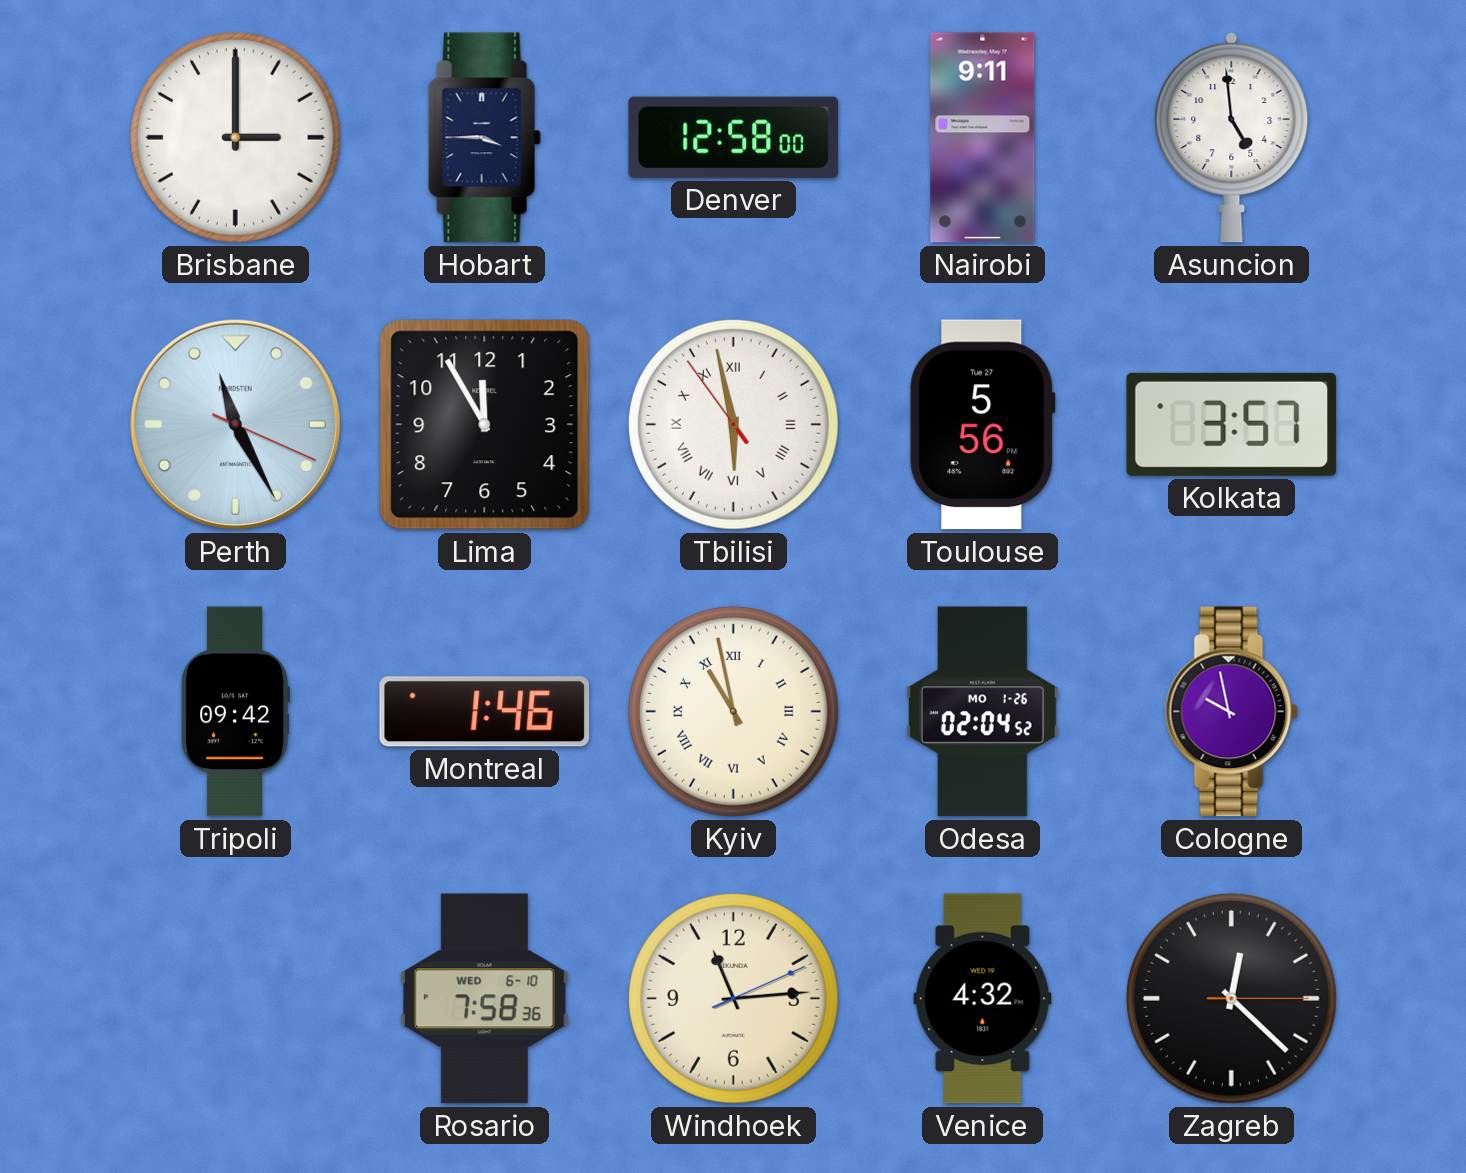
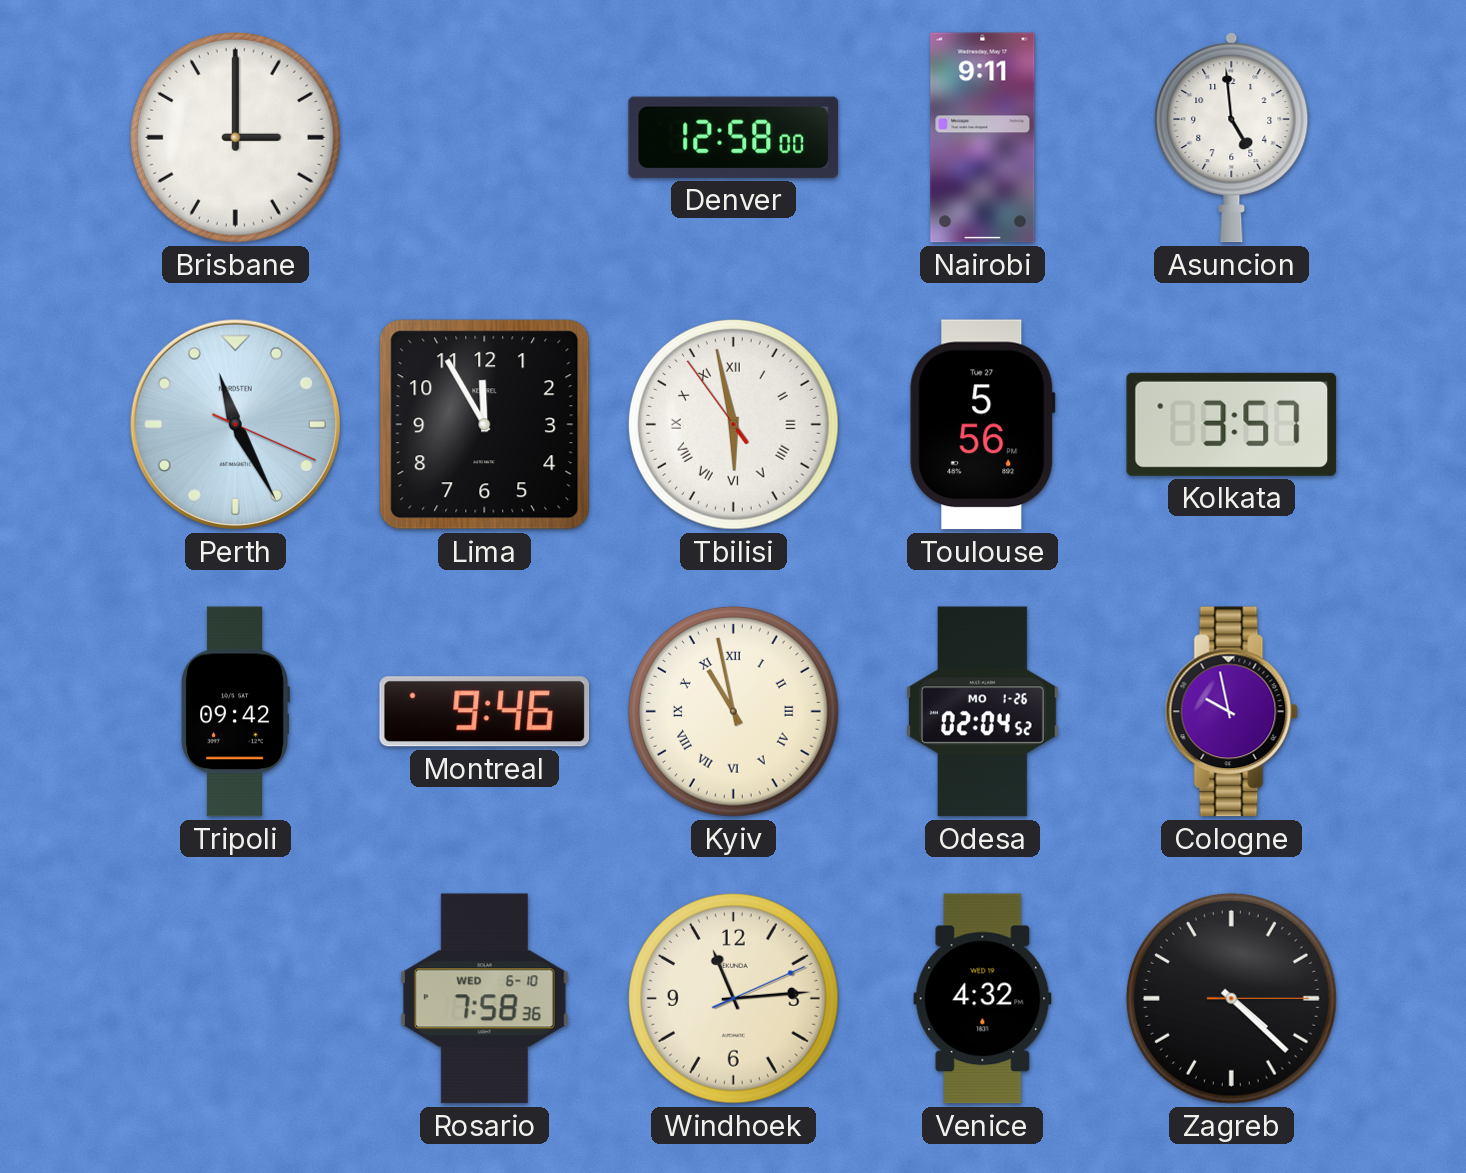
Hobart: 3:45 -> none (484, 138)
Montreal: 1:46 -> 9:46 (485, 712)
Zagreb: 12:22 -> 4:22 (1231, 998)
